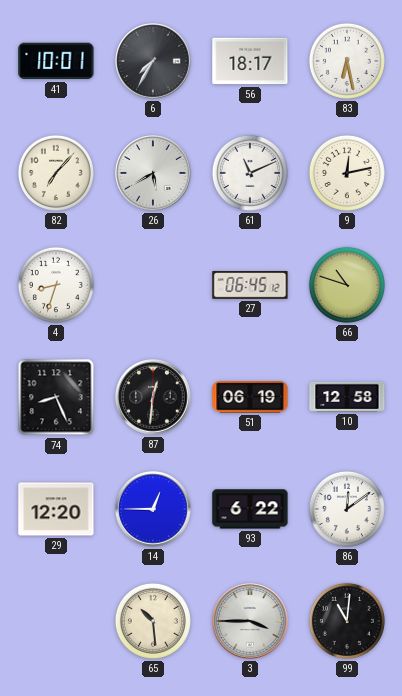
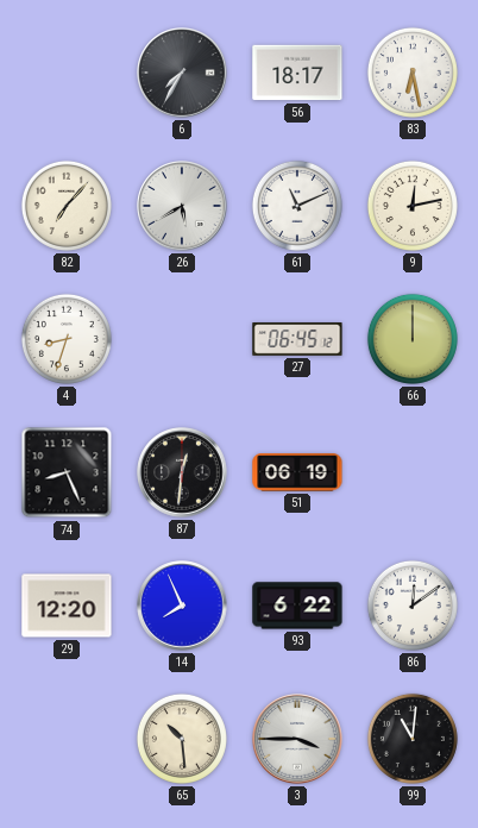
41: 10:01 -> none (56, 61)
66: 10:48 -> 12:00 (413, 339)
10: 12:58 -> none (347, 397)
14: 12:45 -> 7:56 (182, 606)
